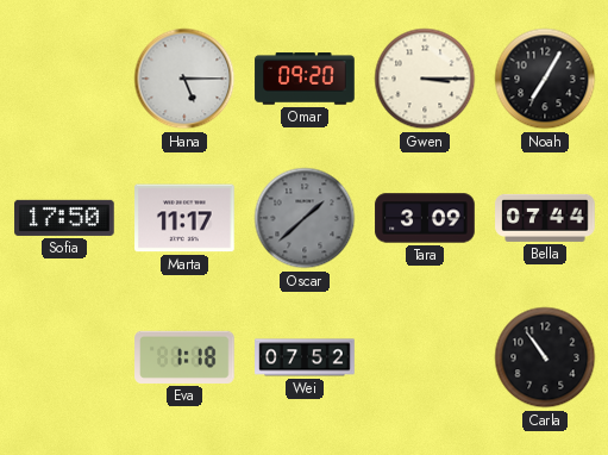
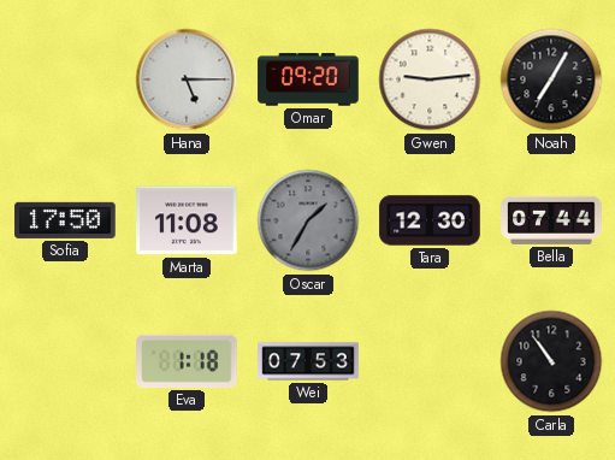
Gwen: 3:15 -> 9:14 (430, 79)
Marta: 11:17 -> 11:08 (187, 220)
Oscar: 1:38 -> 1:35 (308, 220)
Tara: 3:09 -> 12:30 (430, 220)
Wei: 07:52 -> 07:53 (308, 361)
